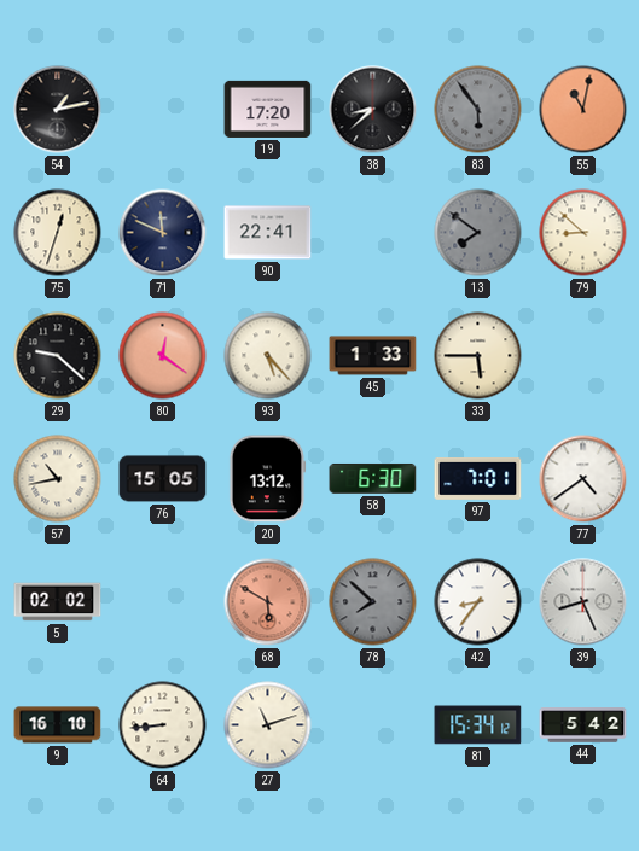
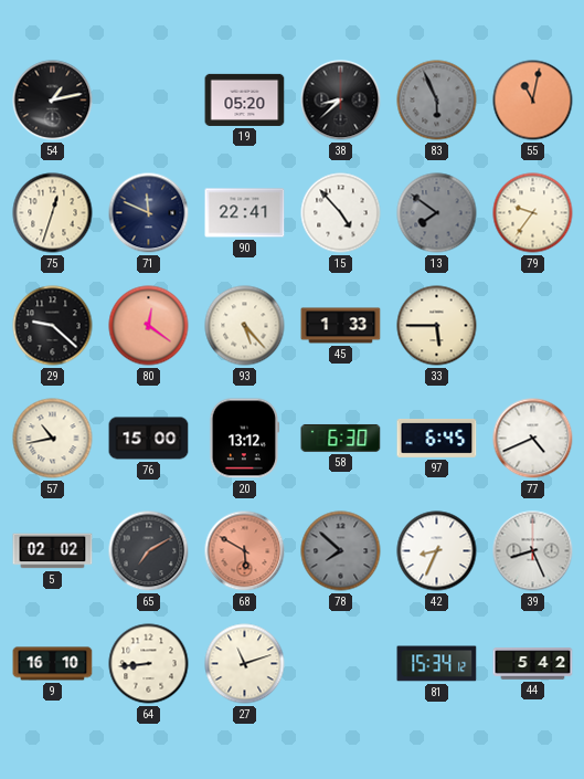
19: 17:20 -> 05:20 (245, 99)
83: 5:54 -> 5:56 (437, 101)
15: none -> 4:53 (341, 213)
79: 8:52 -> 9:36 (533, 213)
76: 15:05 -> 15:00 (149, 439)
97: 7:01 -> 6:45 (437, 439)
77: 4:39 -> 4:41 (533, 439)
65: none -> 7:10 (149, 551)
42: 8:36 -> 8:34 (437, 551)
